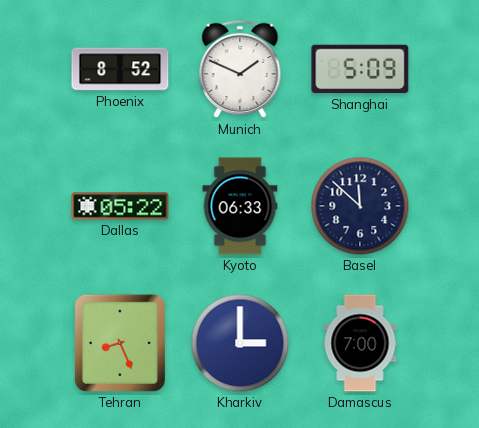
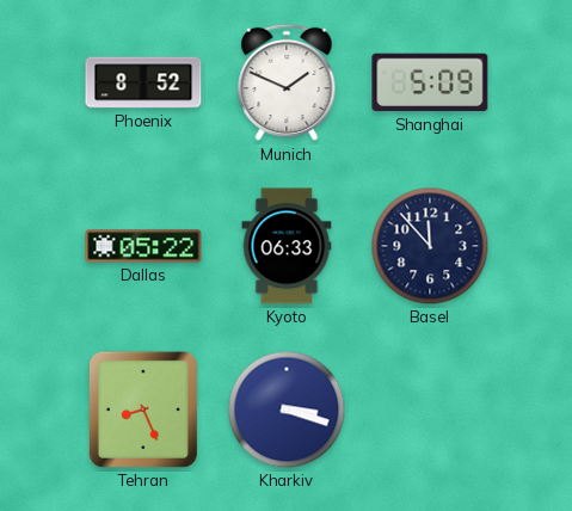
Basel: 11:52 -> 11:53 (430, 246)
Kharkiv: 3:00 -> 3:18 (287, 410)
Damascus: 7:00 -> none (360, 343)
